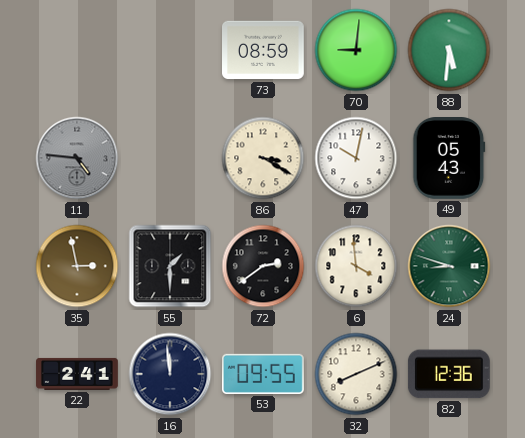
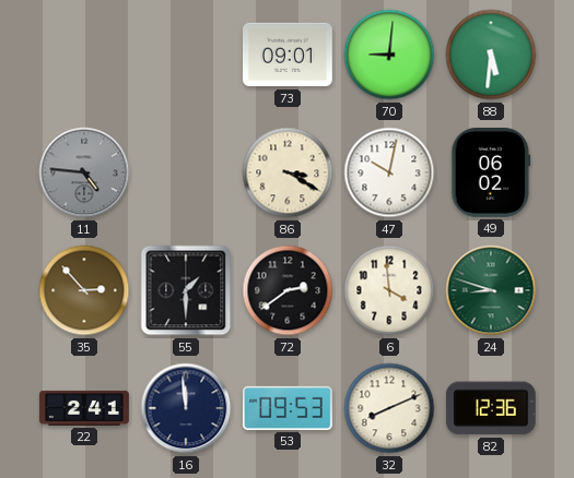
73: 08:59 -> 09:01 (289, 55)
49: 05:43 -> 06:02 (491, 174)
35: 2:58 -> 2:53 (84, 290)
53: 09:55 -> 09:53 (289, 408)
